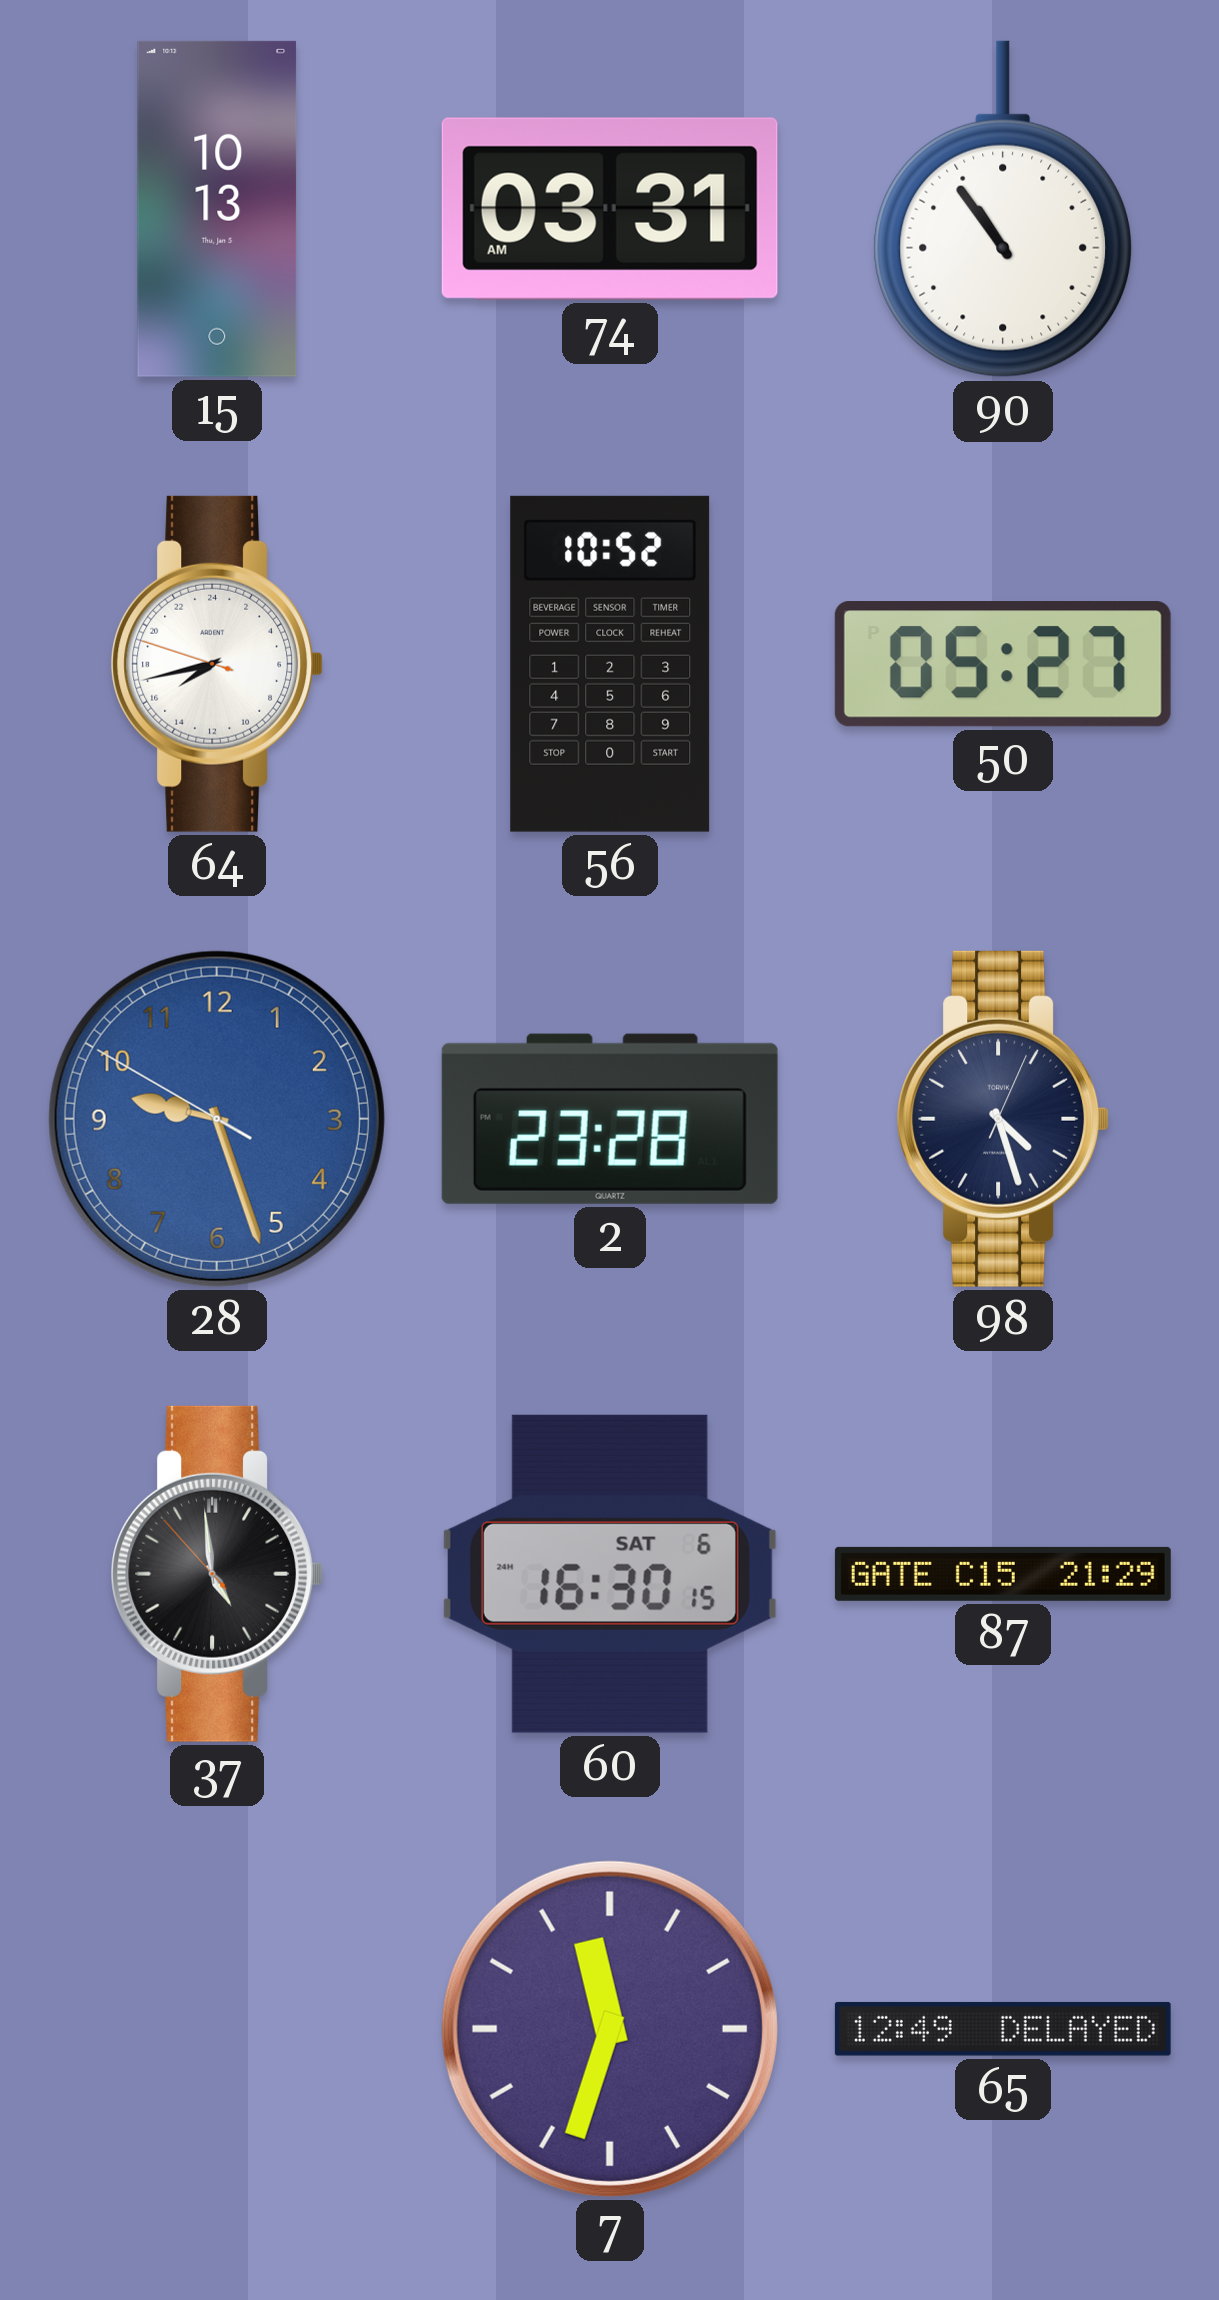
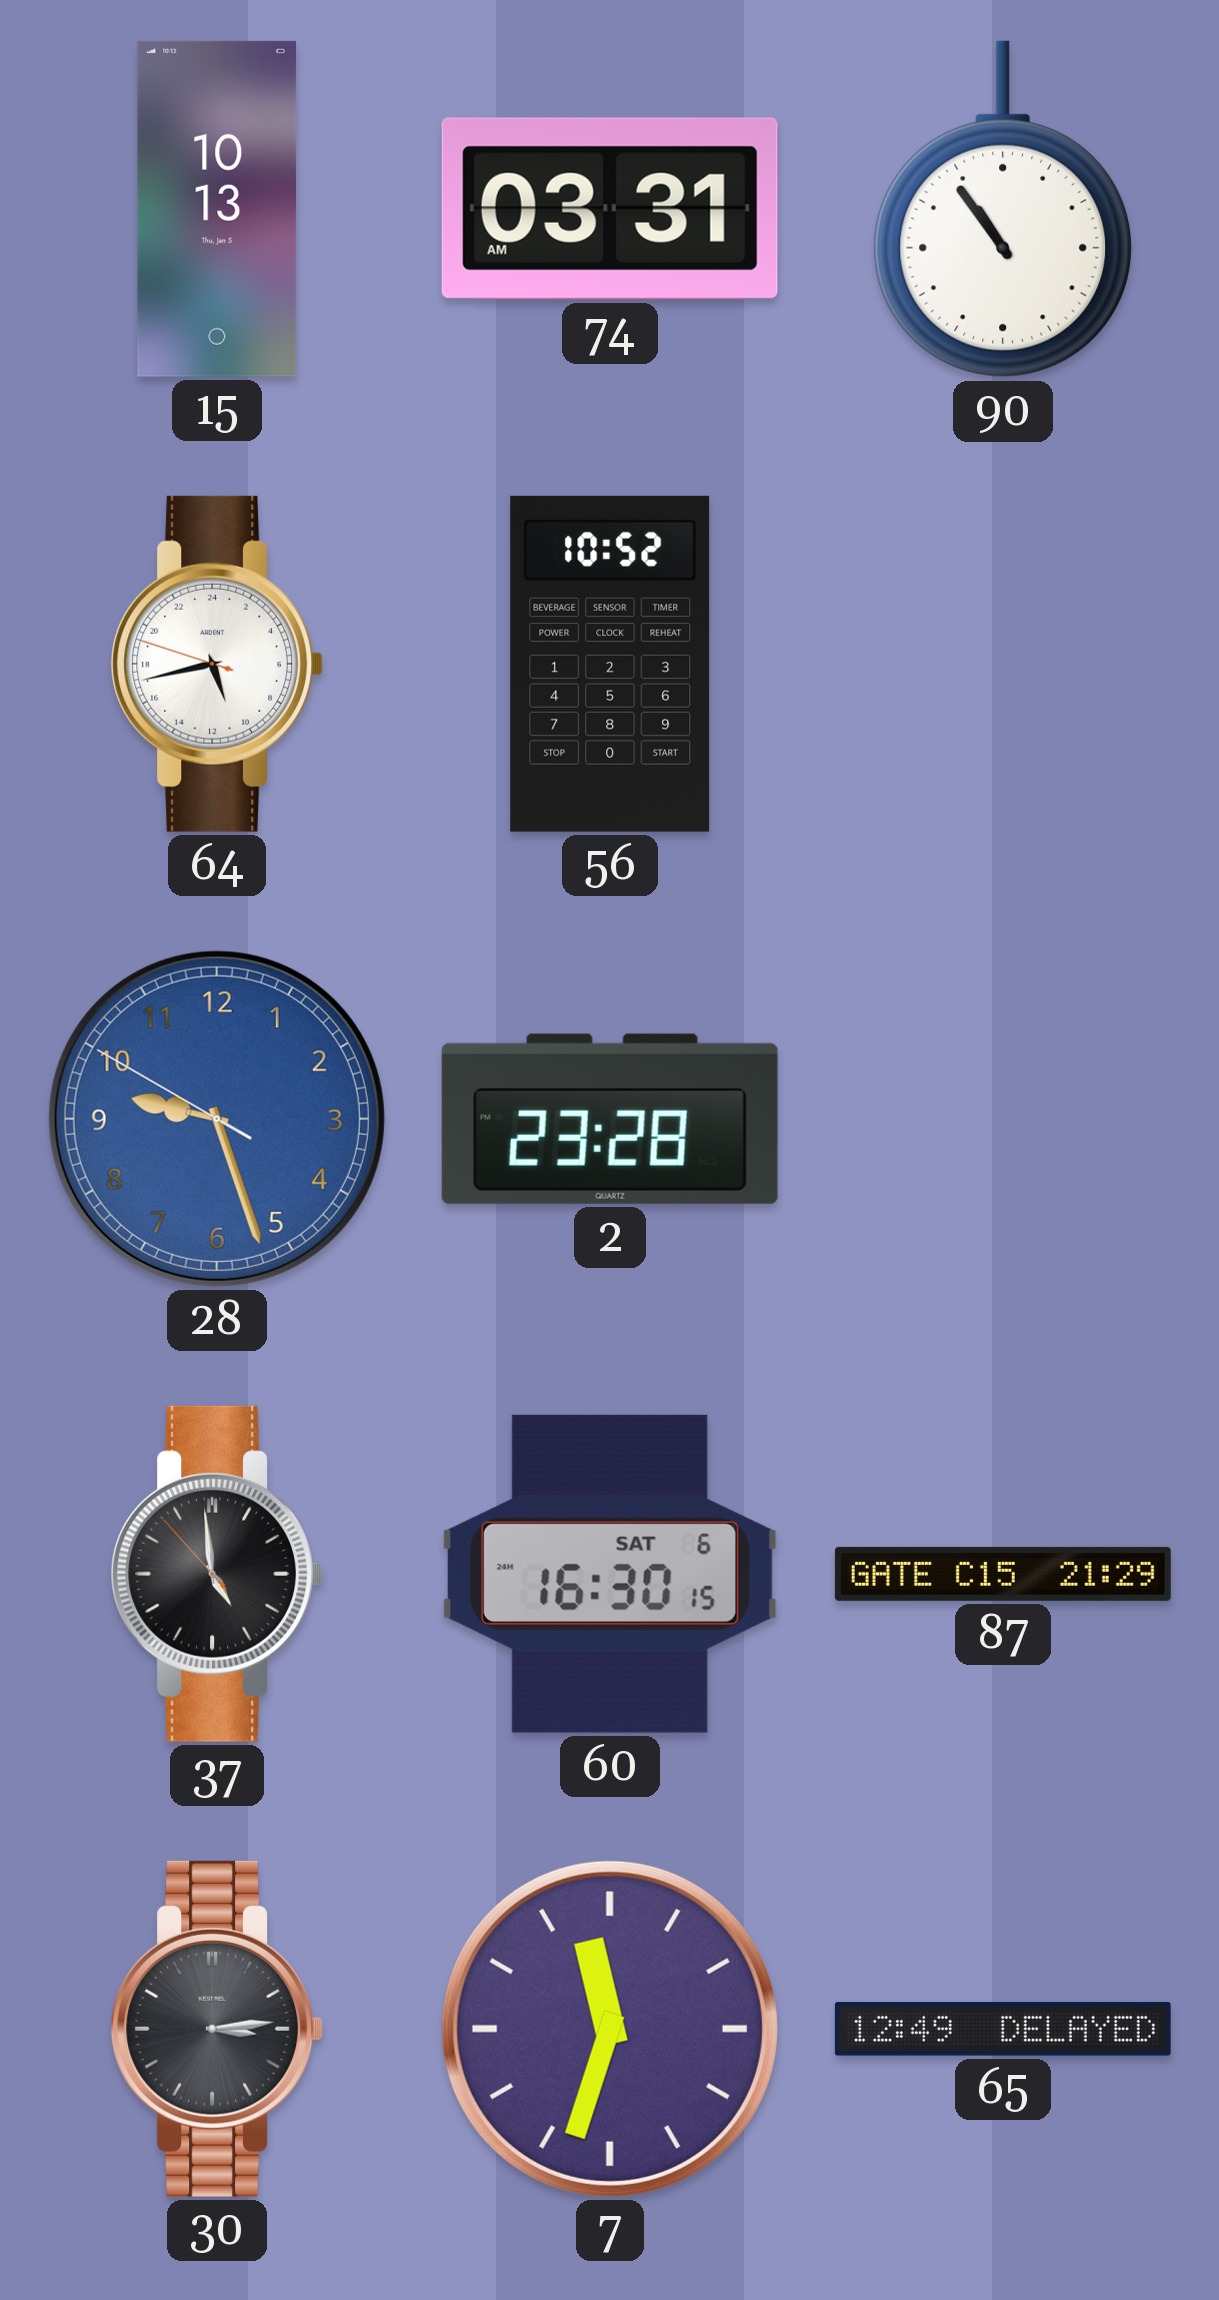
64: 15:42 -> 10:42 (216, 664)
50: 05:27 -> none (1003, 664)
98: 4:27 -> none (1002, 1119)
30: none -> 3:14 (216, 2029)
